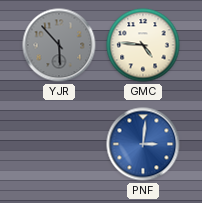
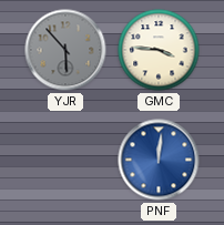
GMC: 4:46 -> 3:46 (159, 50)
PNF: 3:01 -> 12:01 (159, 160)
